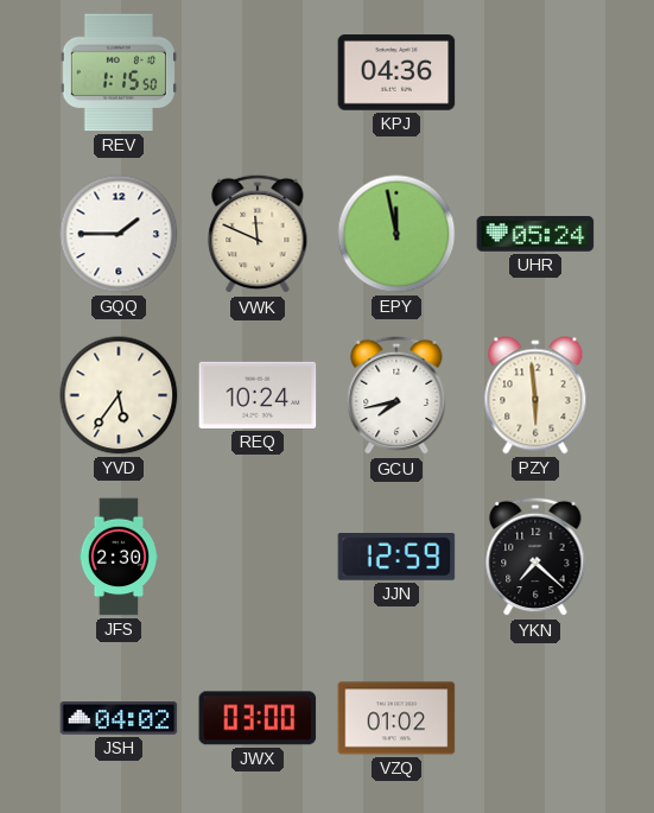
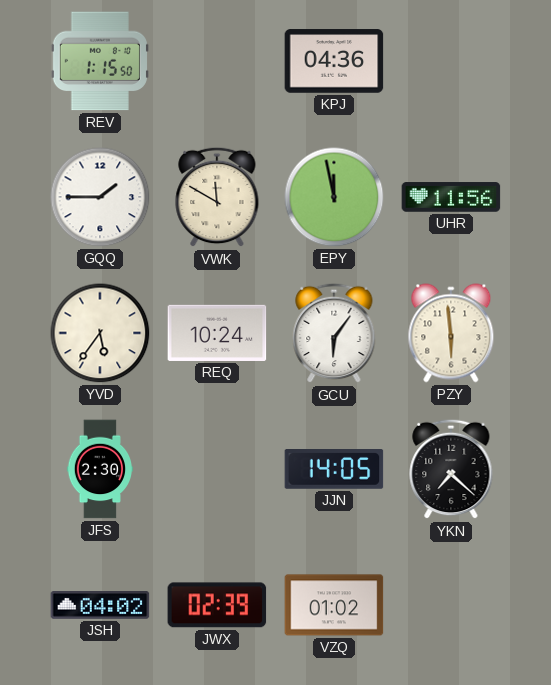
VWK: 11:49 -> 11:50 (217, 197)
UHR: 05:24 -> 11:56 (451, 197)
GCU: 7:43 -> 6:06 (334, 333)
JJN: 12:59 -> 14:05 (334, 470)
JWX: 03:00 -> 02:39 (217, 605)
